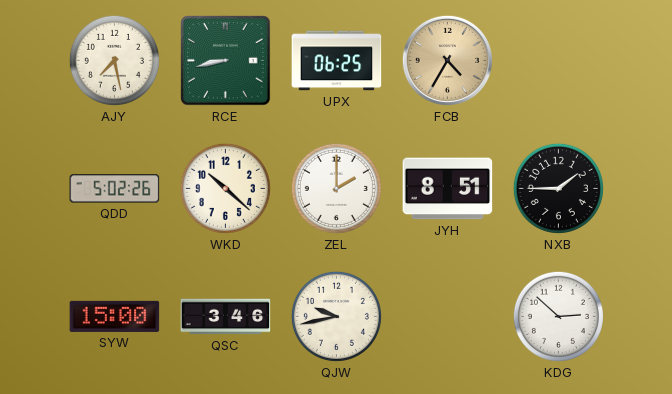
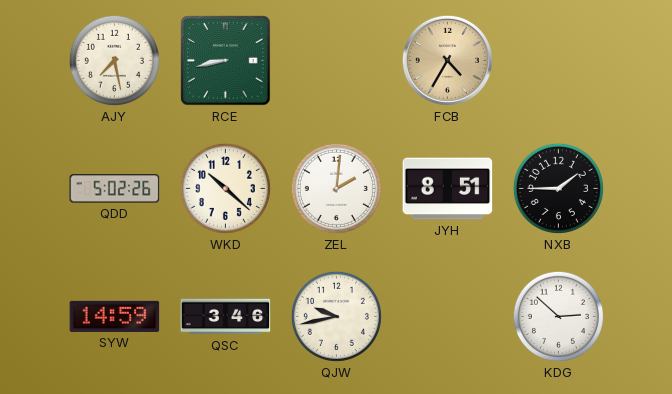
UPX: 06:25 -> none (337, 61)
ZEL: 2:00 -> 2:01 (336, 188)
SYW: 15:00 -> 14:59 (115, 316)
